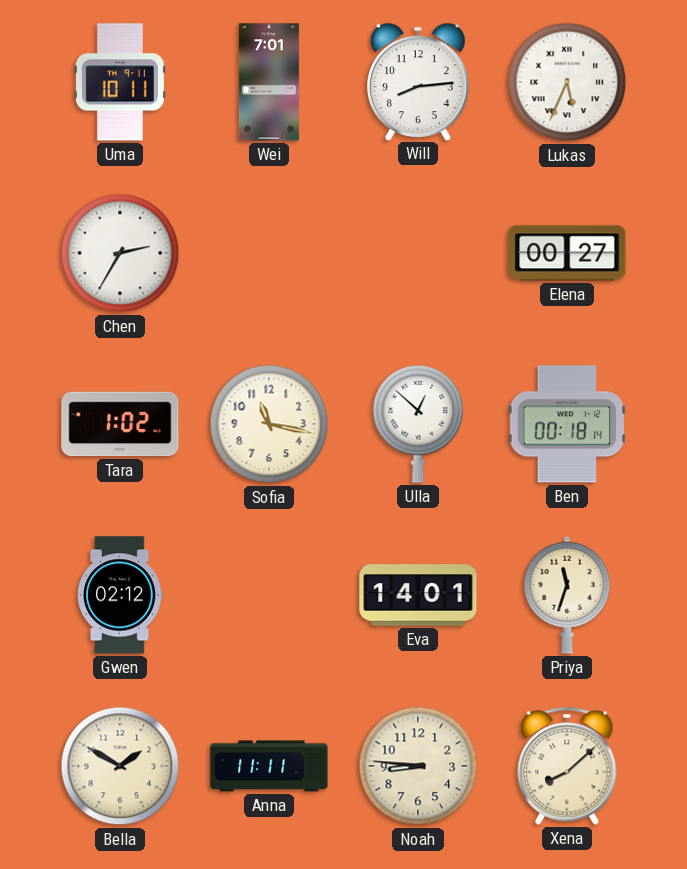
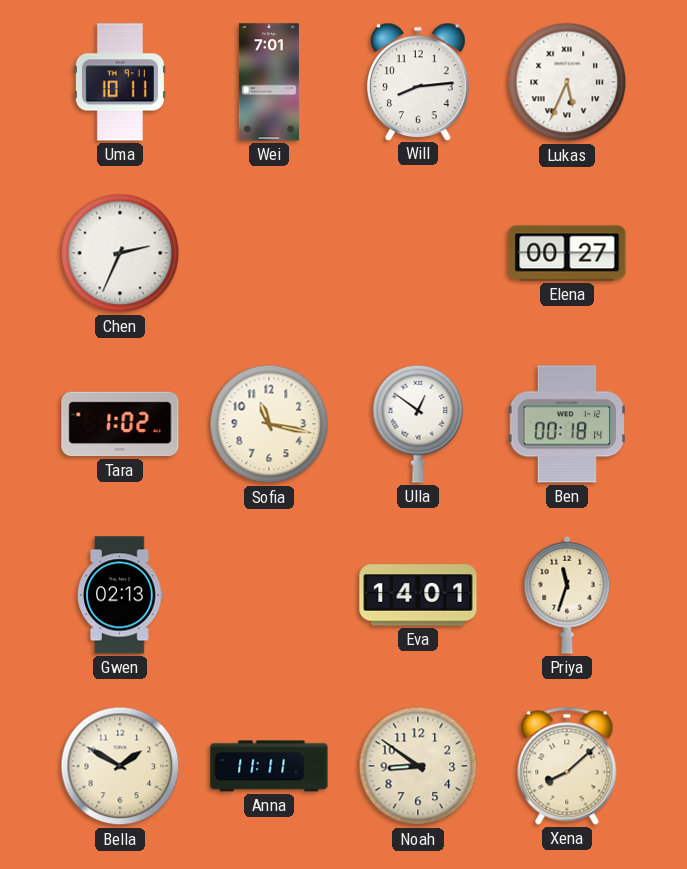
Chen: 2:35 -> 2:34 (120, 253)
Ulla: 12:52 -> 12:51 (418, 424)
Gwen: 02:12 -> 02:13 (120, 595)
Noah: 8:46 -> 8:51 (418, 766)
